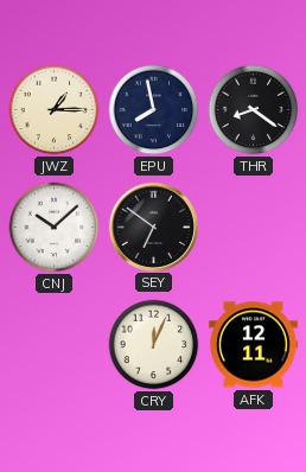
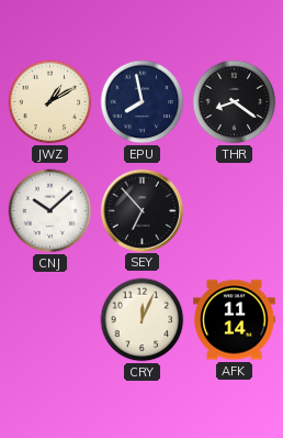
JWZ: 1:15 -> 1:10 (50, 102)
SEY: 6:51 -> 6:53 (141, 210)
AFK: 12:11 -> 11:14 (235, 320)
